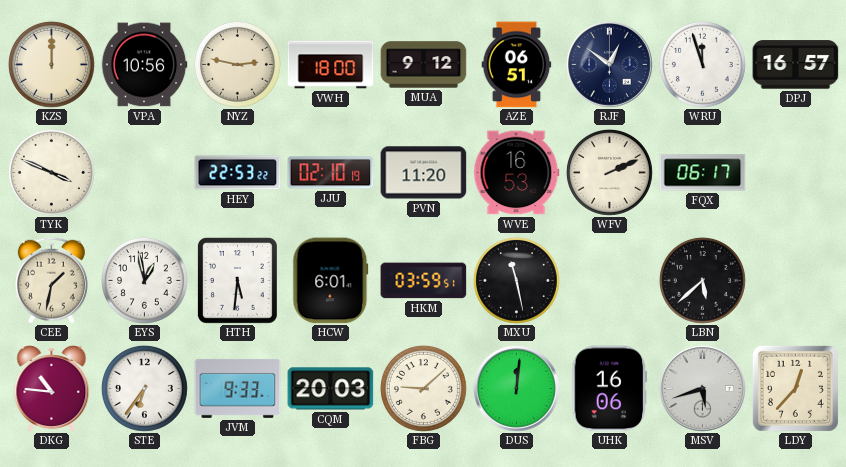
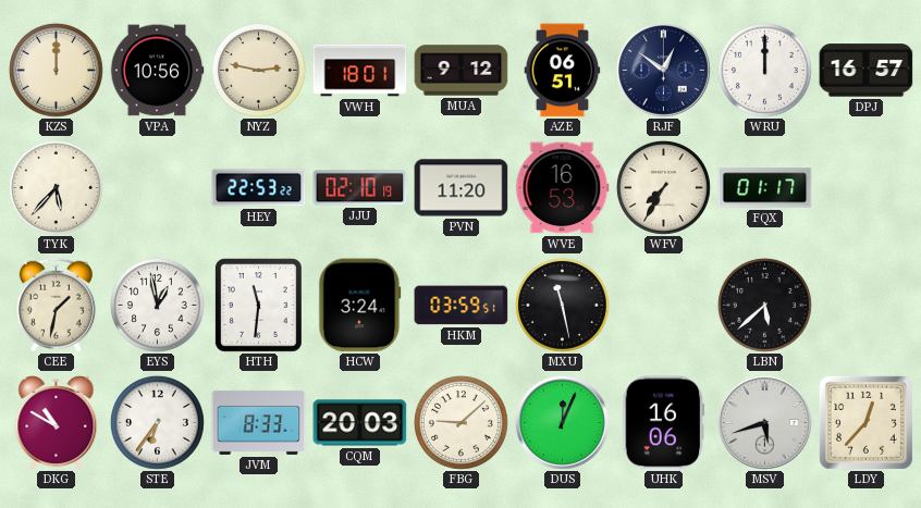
VWH: 18:00 -> 18:01 (360, 71)
WRU: 11:57 -> 12:00 (764, 70)
TYK: 3:49 -> 5:37 (56, 187)
WFV: 2:11 -> 7:35 (663, 187)
FQX: 06:17 -> 01:17 (765, 188)
HTH: 5:31 -> 11:31 (258, 305)
HCW: 6:01 -> 3:24 (360, 306)
DKG: 10:46 -> 10:50 (57, 422)
JVM: 9:33 -> 8:33 (259, 423)
DUS: 12:01 -> 12:04 (563, 423)
